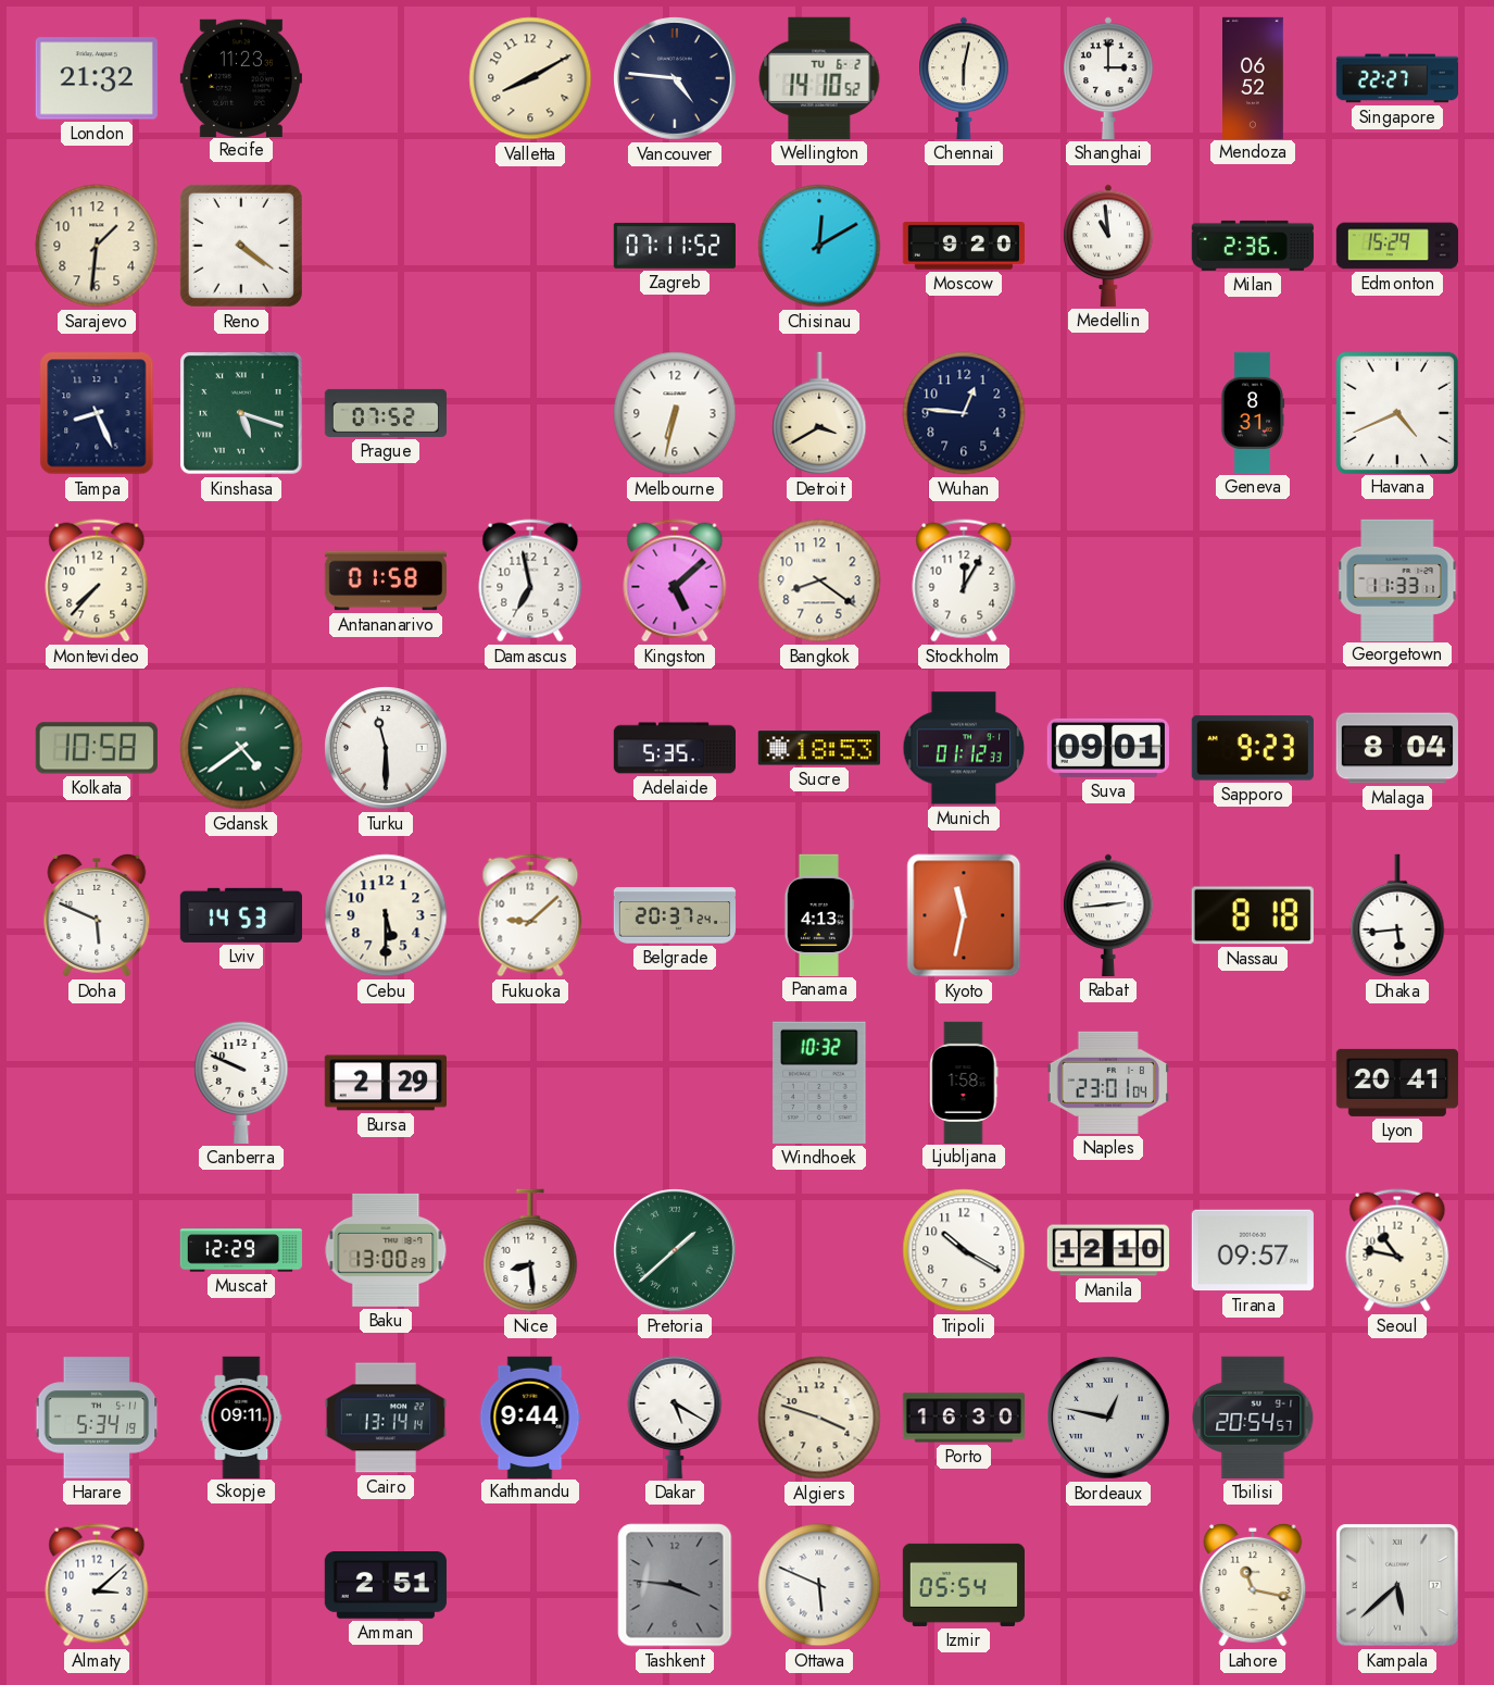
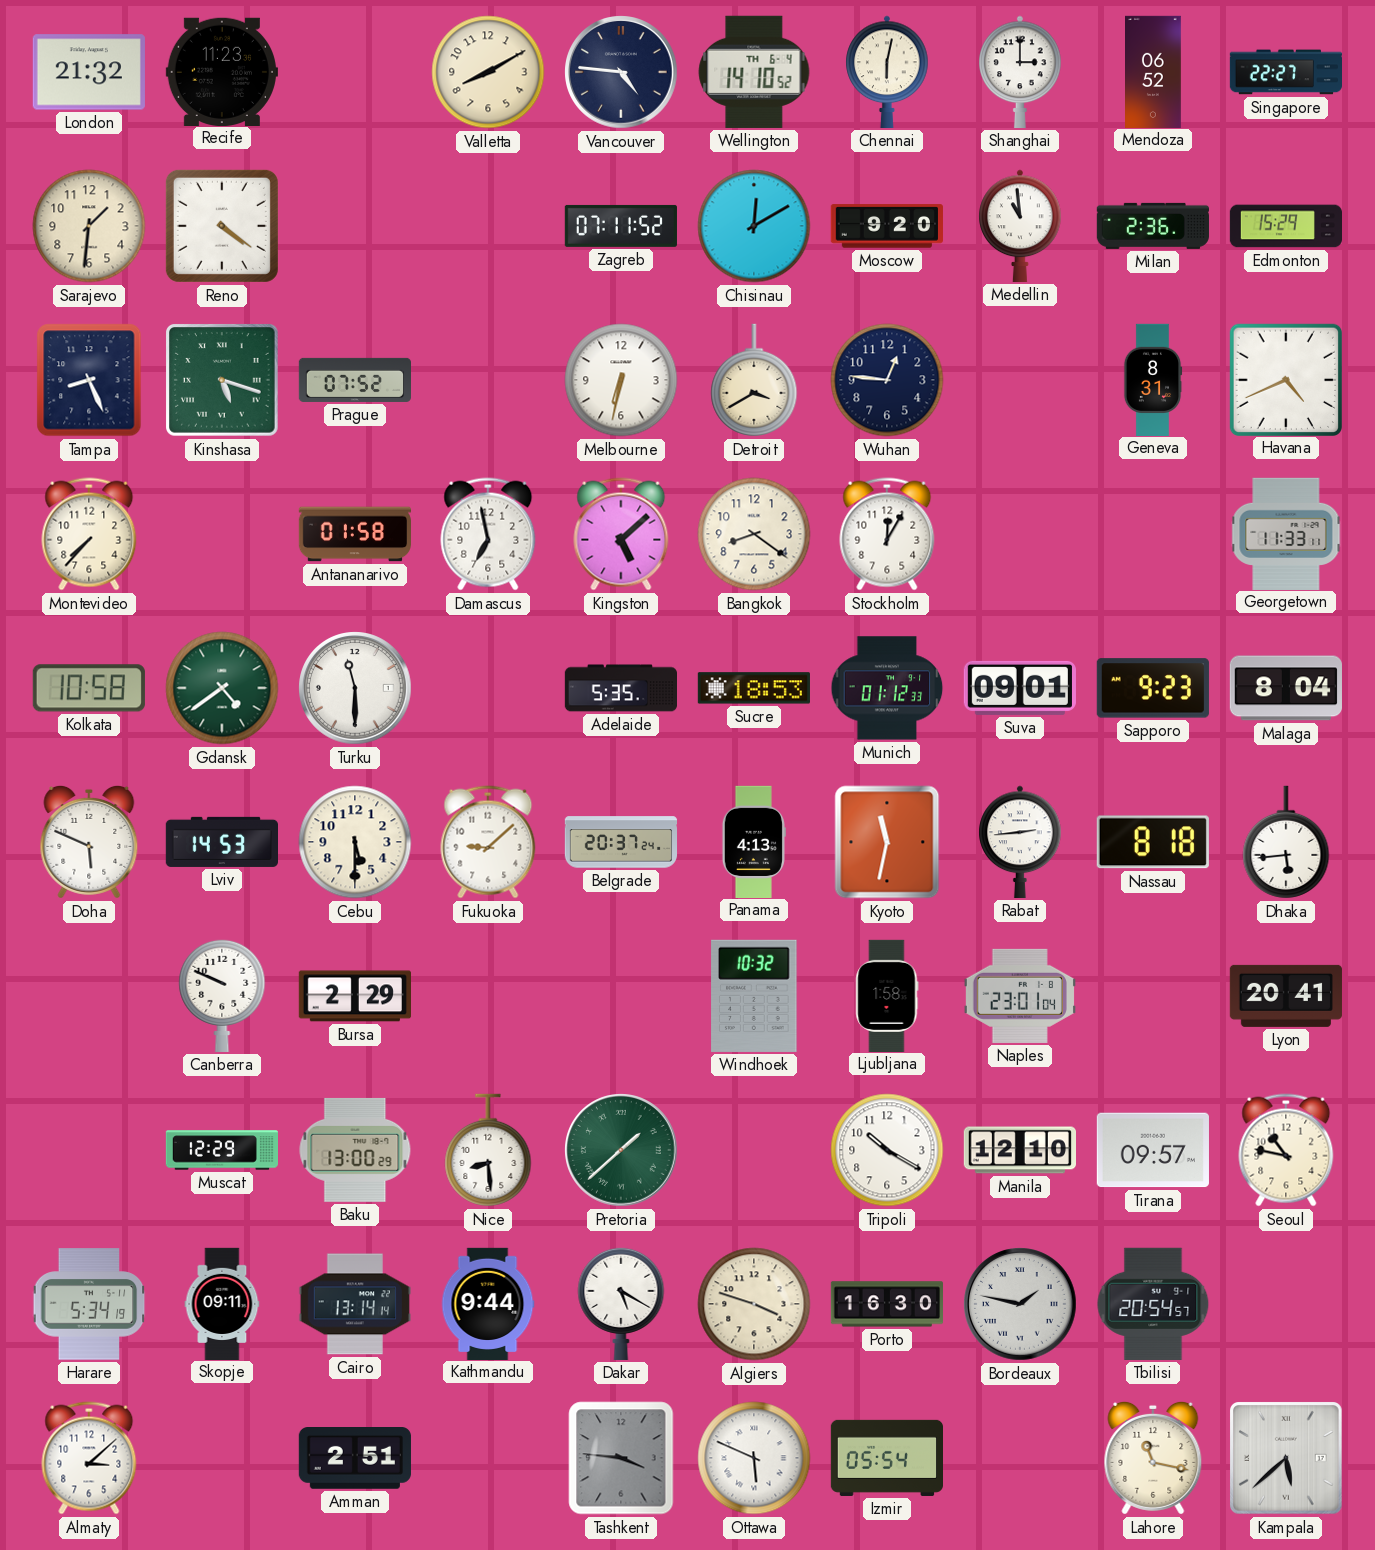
Wellington date: TU 6-2 -> TH 6-4 (754, 72)
Bordeaux: 12:47 -> 1:47 (1020, 1304)
